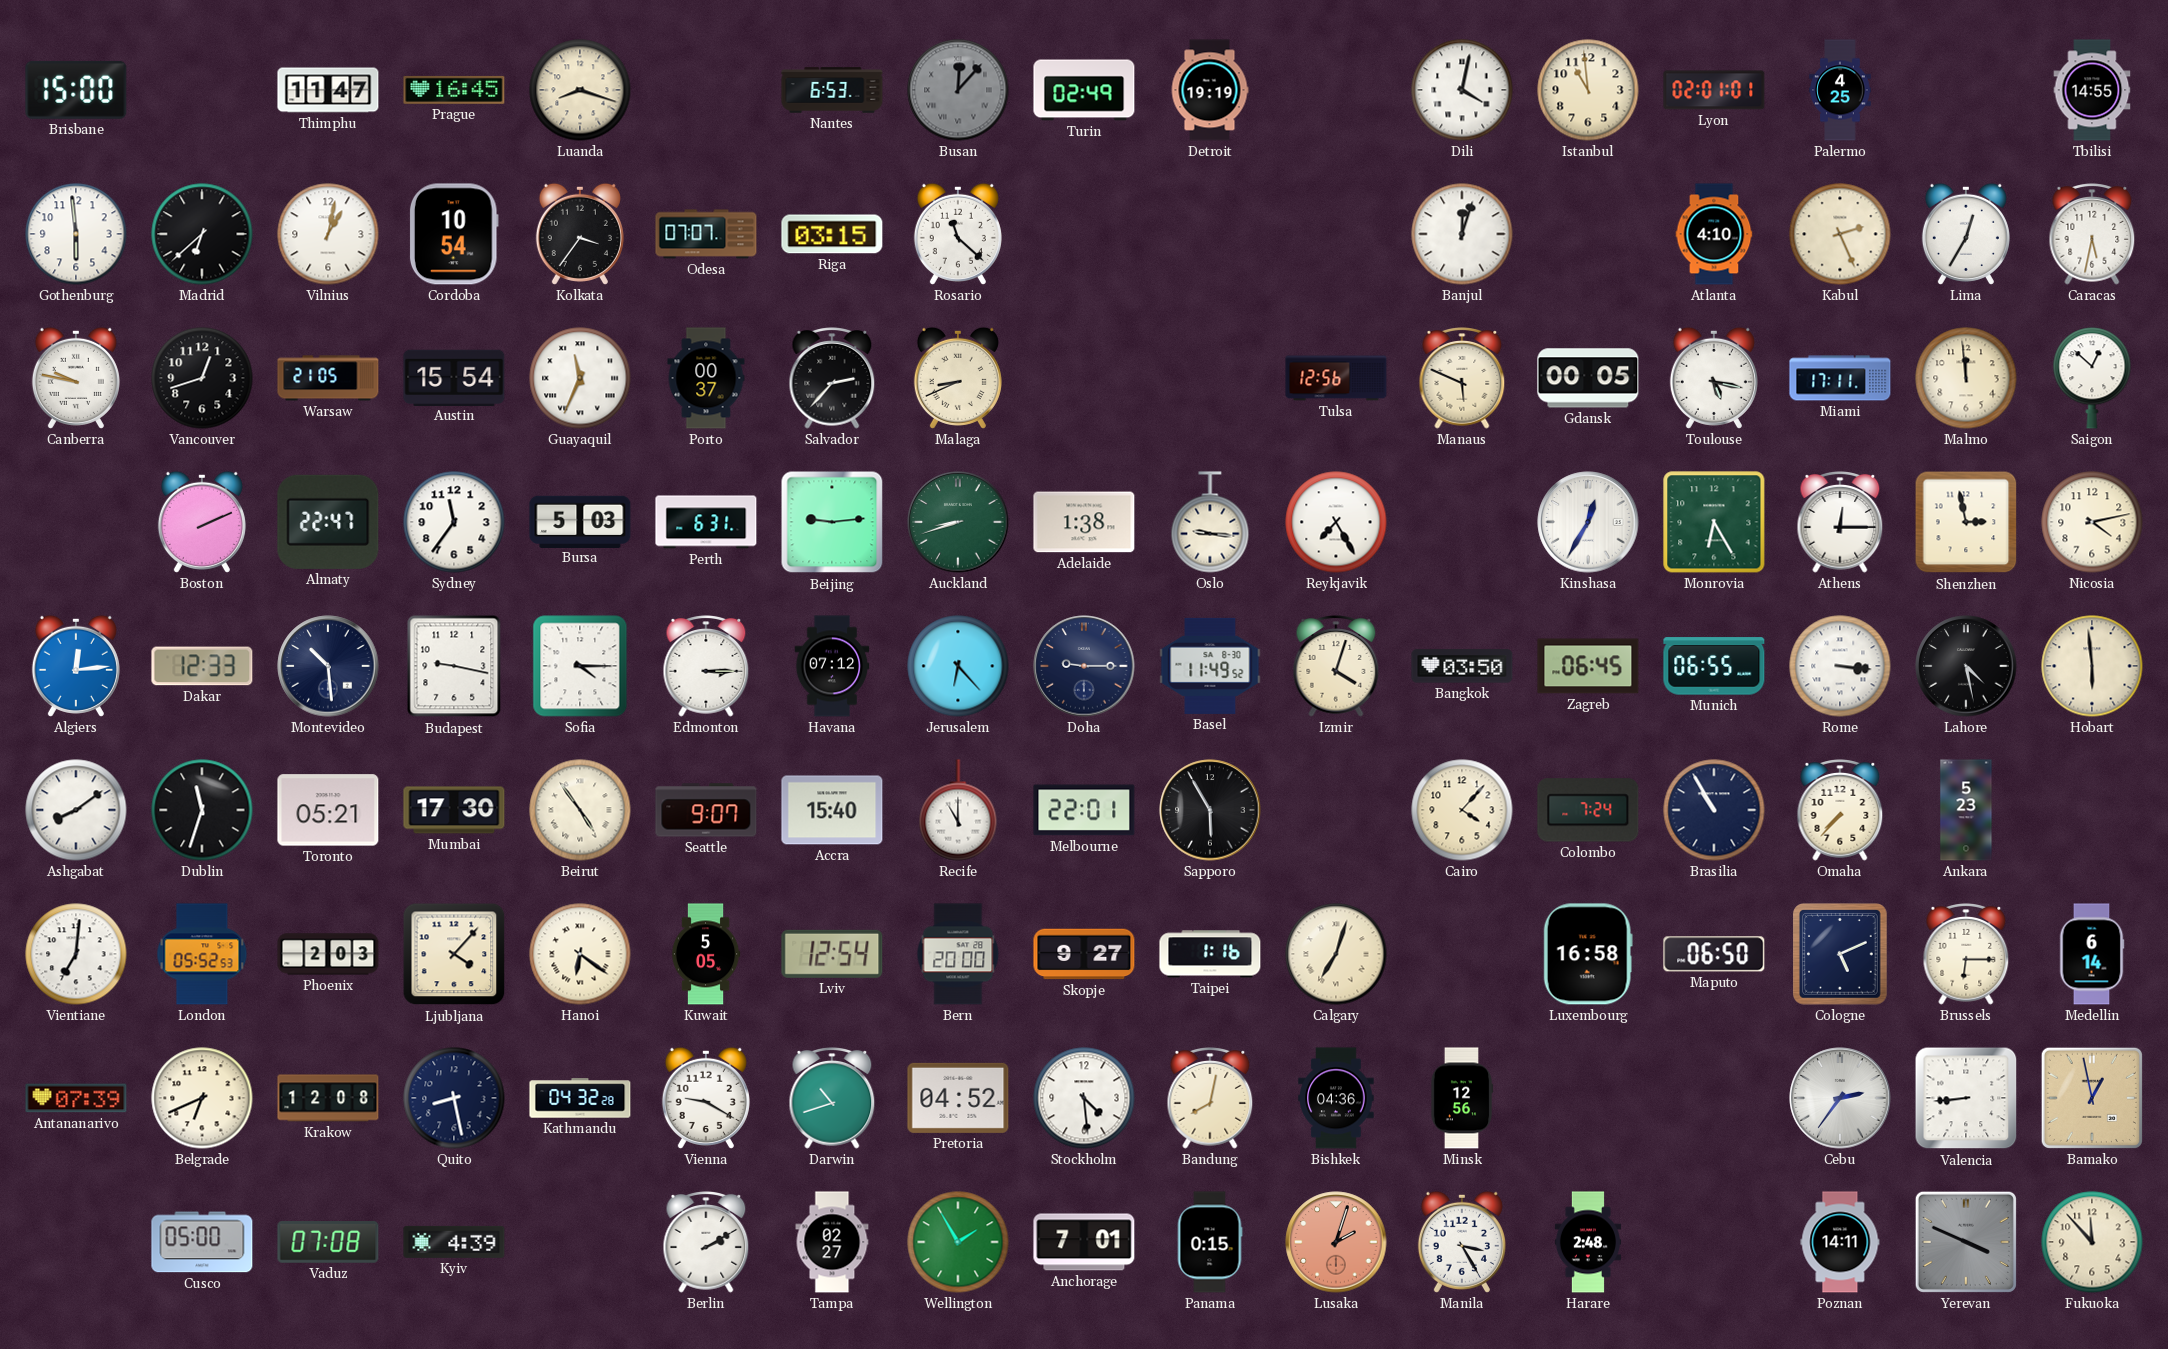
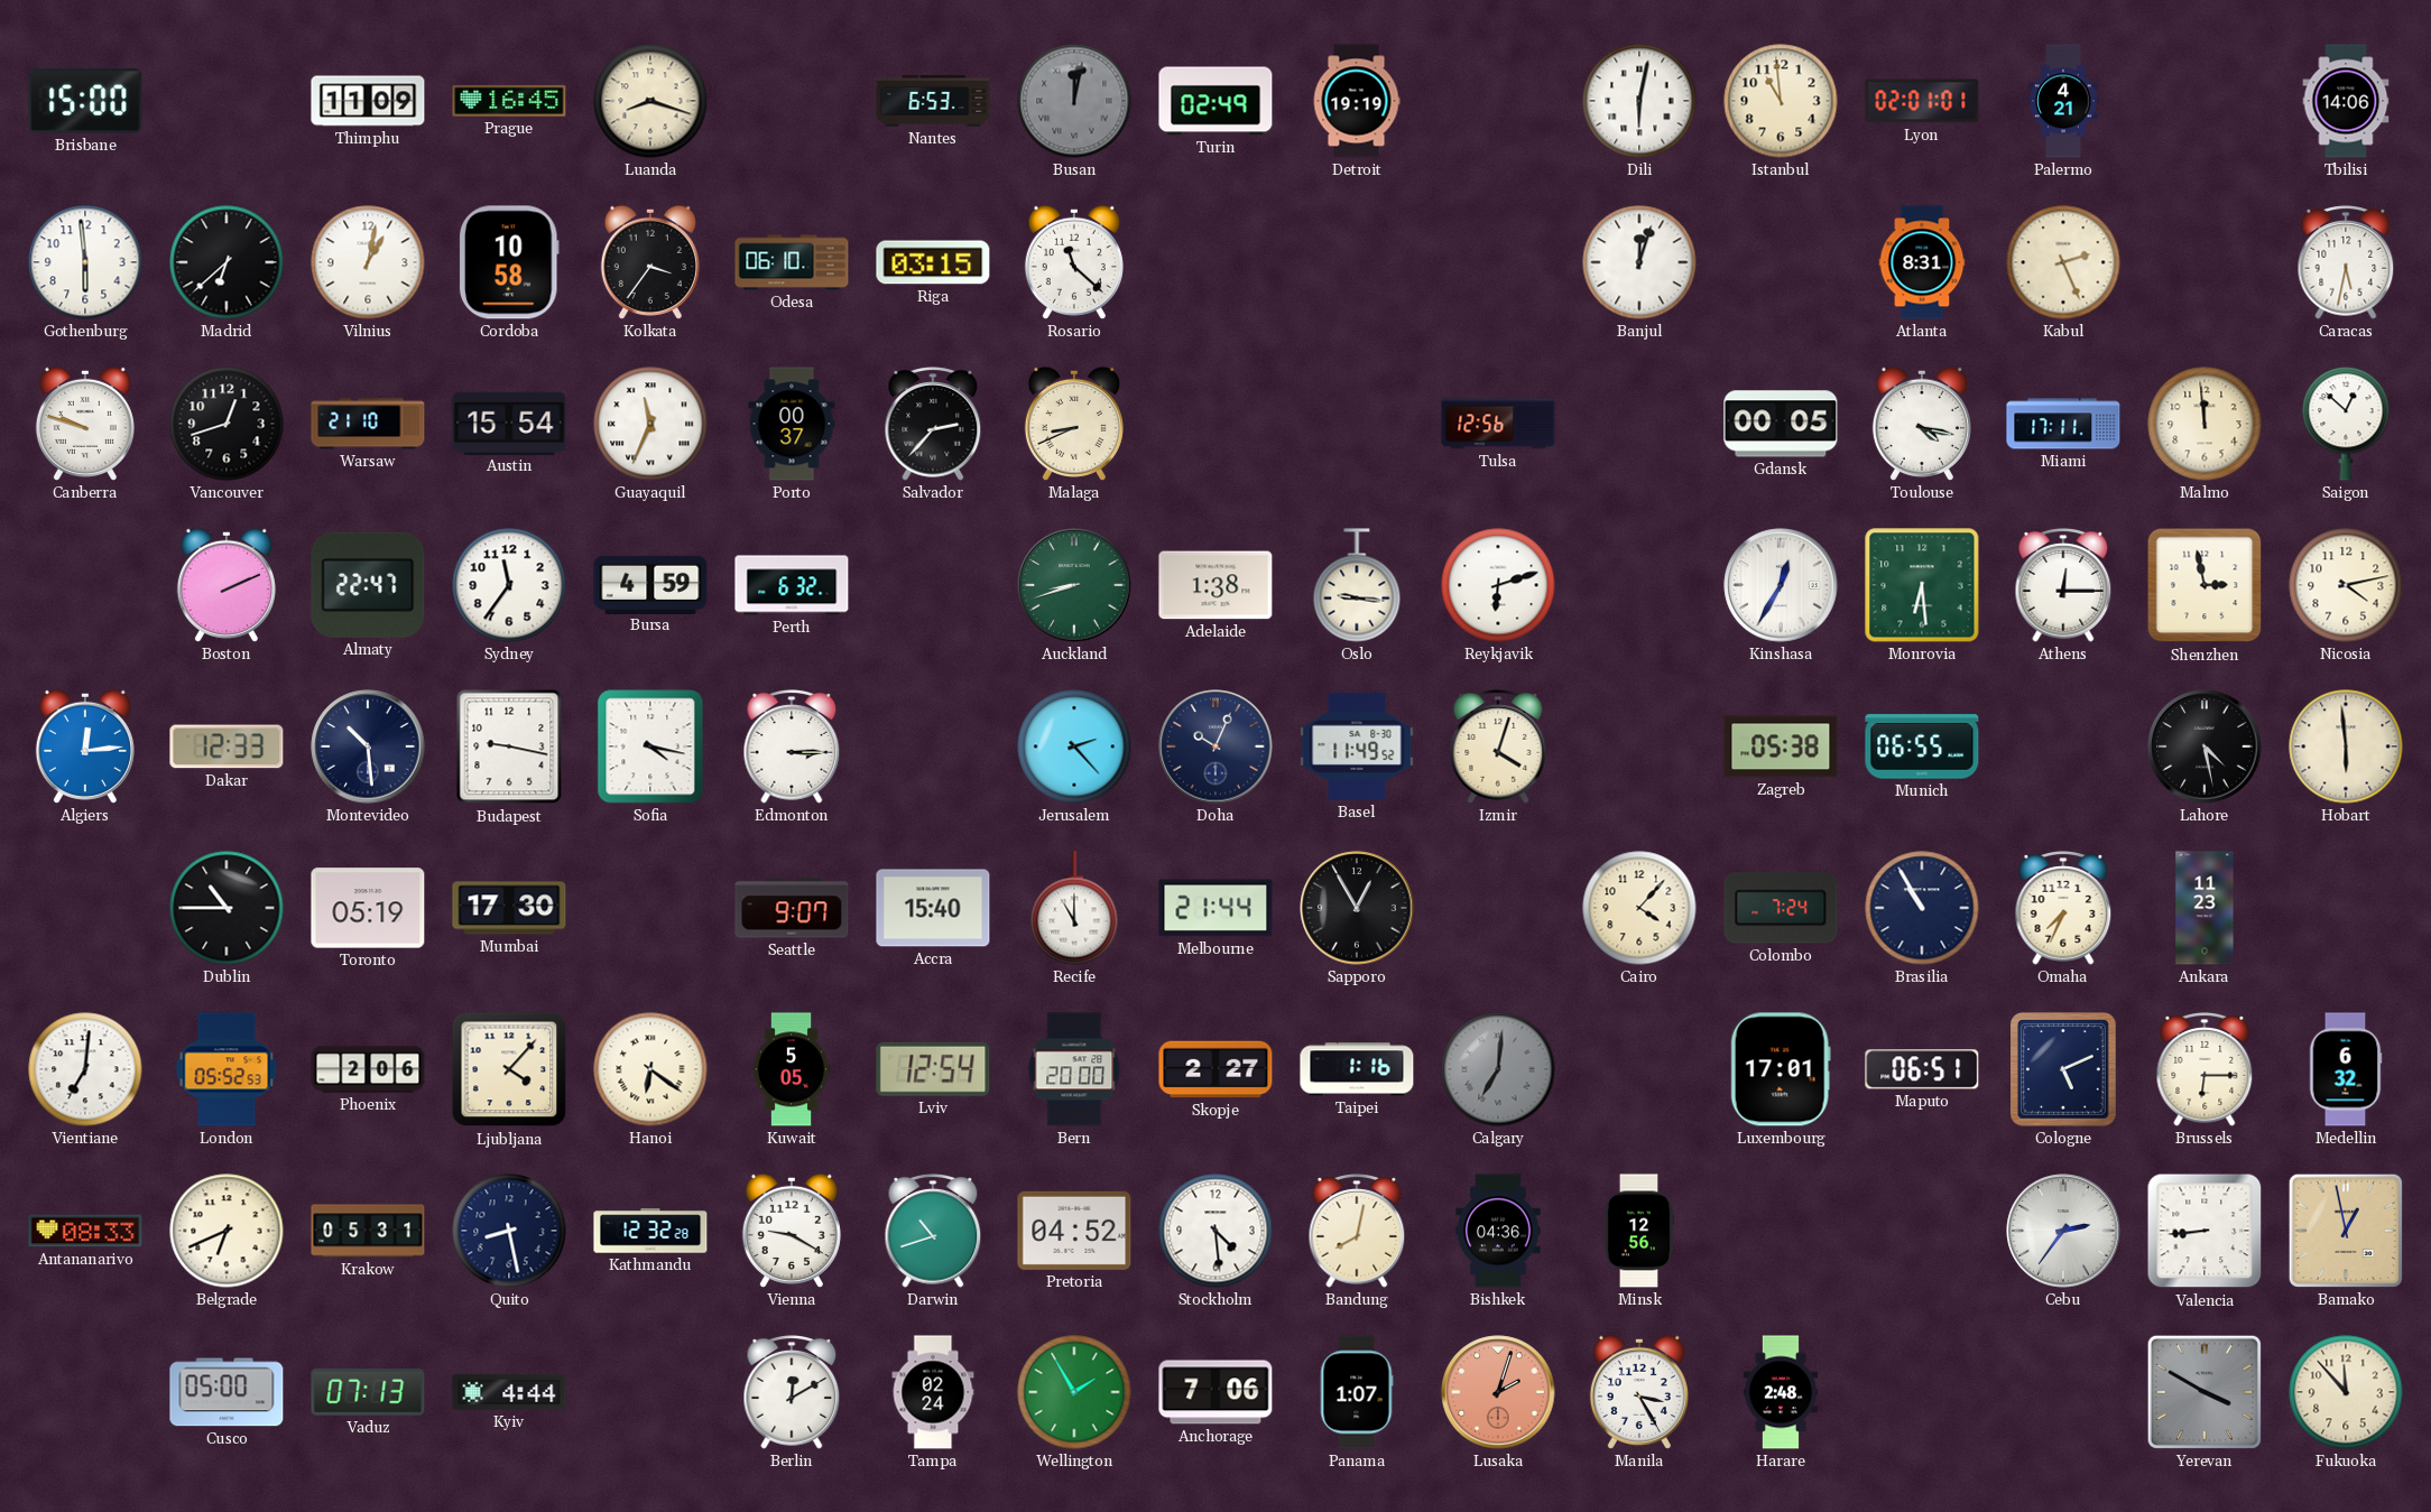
Thimphu: 11:47 -> 11:09 (368, 101)
Busan: 12:07 -> 12:02 (1074, 101)
Dili: 4:02 -> 6:02 (1639, 101)
Palermo: 4:25 -> 4:21 (2063, 101)
Tbilisi: 14:55 -> 14:06 (2346, 101)
Cordoba: 10:54 -> 10:58 (509, 262)
Odesa: 07:07 -> 06:10 (792, 262)
Atlanta: 4:10 -> 8:31 (1922, 262)
Lima: 12:35 -> none (1966, 234)
Canberra: 9:47 -> 9:48 (85, 424)
Warsaw: 21:05 -> 21:10 (368, 424)
Manaus: 5:49 -> none (1462, 378)
Toulouse: 5:17 -> 4:17 (1922, 424)
Bursa: 5:03 -> 4:59 (650, 584)
Perth: 6:31 -> 6:32 (792, 585)
Beijing: 9:14 -> none (832, 522)
Reykjavik: 7:25 -> 6:12 (1498, 585)
Monrovia: 6:25 -> 6:29 (1922, 585)
Sofia: 4:15 -> 4:17 (650, 746)
Havana: 07:12 -> none (832, 666)
Jerusalem: 6:23 -> 2:23 (1074, 746)
Doha: 9:15 -> 10:04 (1215, 746)
Bangkok: 03:50 -> none (1462, 666)
Zagreb: 06:45 -> 05:38 (1781, 746)
Rome: 3:16 -> none (1840, 666)
Ashgabat: 8:09 -> none (76, 810)
Dublin: 11:33 -> 10:45 (227, 908)
Toronto: 05:21 -> 05:19 (368, 908)
Beirut: 4:54 -> none (580, 810)
Melbourne: 22:01 -> 21:44 (1215, 908)
Sapporo: 5:55 -> 12:55 (1357, 908)
Omaha: 7:37 -> 7:34 (2063, 908)
Ankara: 5:23 -> 11:23 (2204, 908)
Phoenix: 2:03 -> 2:06 (368, 1069)
Skopje: 9:27 -> 2:27 (1215, 1069)
Calgary: 7:03 -> 7:01 (1498, 1069)
Calgary dial: cream -> grey (1498, 1069)
Luxembourg: 16:58 -> 17:01 (1781, 1069)
Maputo: 06:50 -> 06:51 (1922, 1069)
Medellin: 6:14 -> 6:32 (2346, 1069)
Antananarivo: 07:39 -> 08:33 (85, 1231)
Krakow: 12:08 -> 05:31 (368, 1231)
Kathmandu: 04:32 -> 12:32 (650, 1231)
Vaduz: 07:08 -> 07:13 (368, 1392)
Kyiv: 4:39 -> 4:44 (509, 1392)
Berlin: 2:10 -> 12:10 (792, 1392)
Tampa: 02:27 -> 02:24 (933, 1392)
Anchorage: 7:01 -> 7:06 (1215, 1392)
Panama: 0:15 -> 1:07 (1357, 1392)
Poznan: 14:11 -> none (1840, 1242)
Yerevan: 3:49 -> 3:50 (2204, 1392)
